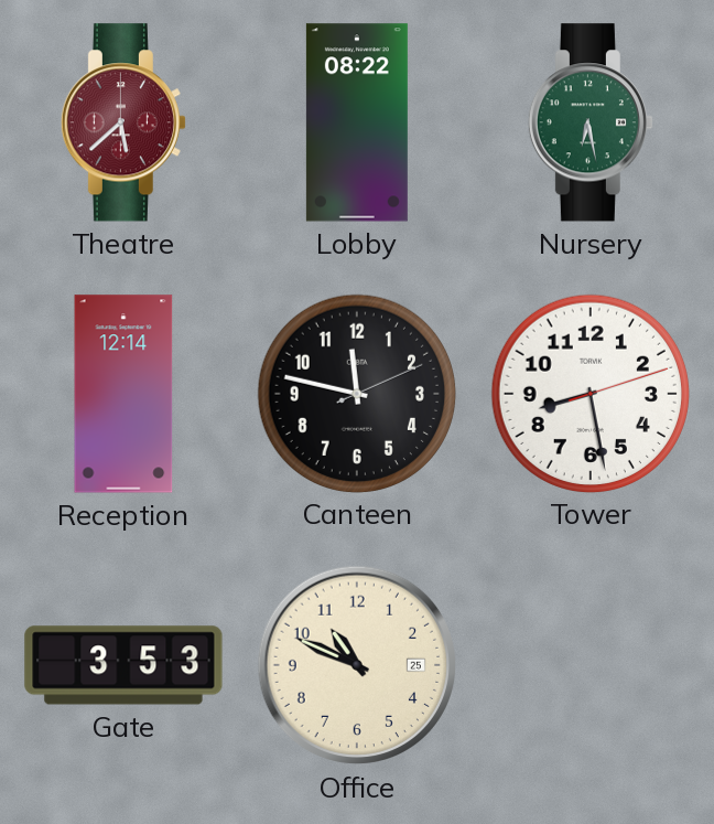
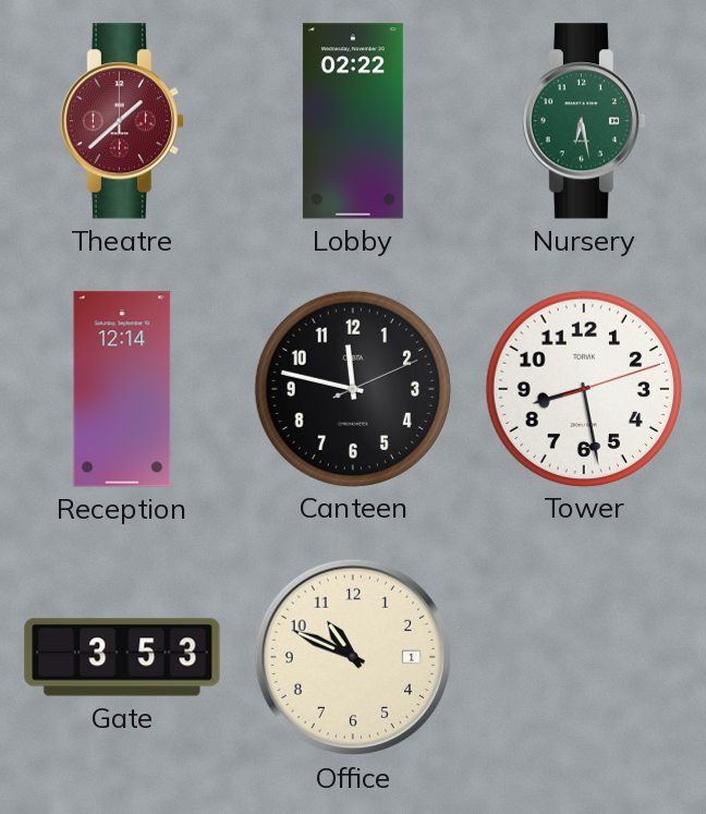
Theatre: 5:38 -> 1:38 (122, 121)
Lobby: 08:22 -> 02:22 (353, 121)
Office date: 25 -> 1 (353, 657)
